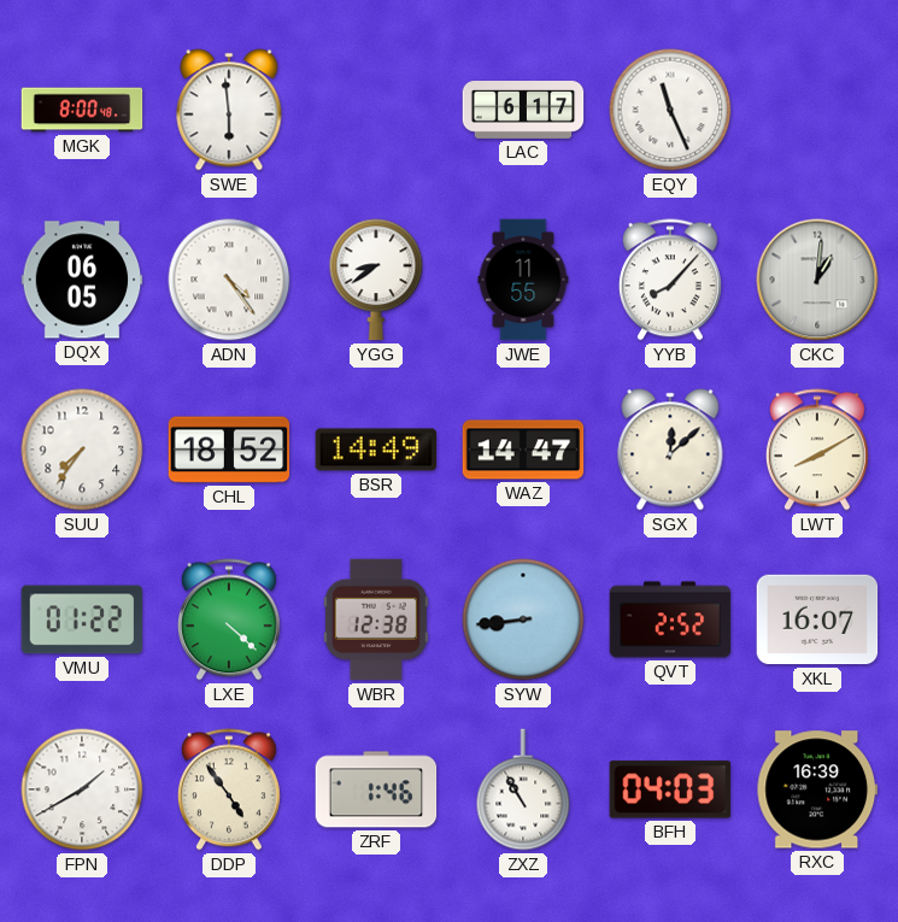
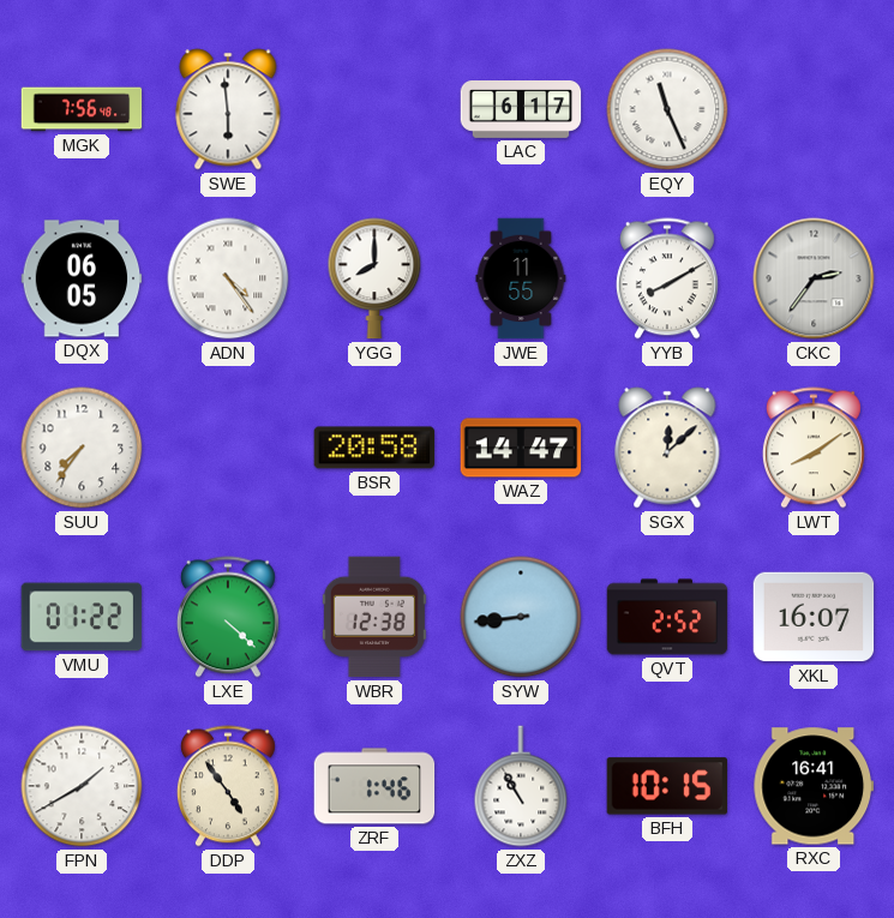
MGK: 8:00 -> 7:56 (82, 109)
YGG: 8:39 -> 8:00 (374, 278)
YYB: 8:07 -> 8:10 (667, 278)
CKC: 1:01 -> 2:36 (814, 278)
CHL: 18:52 -> none (229, 450)
BSR: 14:49 -> 20:58 (374, 448)
LWT: 8:10 -> 8:09 (814, 448)
BFH: 04:03 -> 10:15 (666, 786)
RXC: 16:39 -> 16:41 (814, 786)
